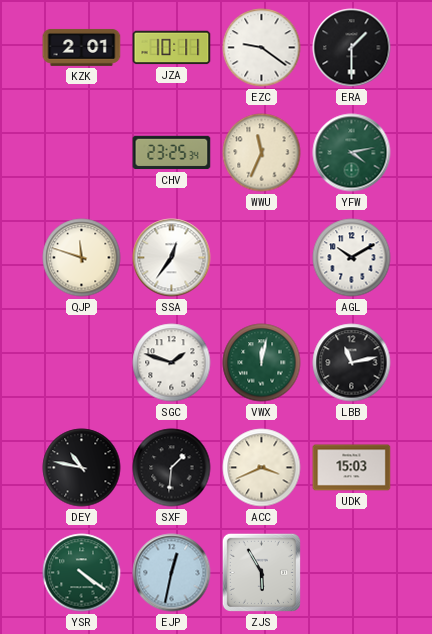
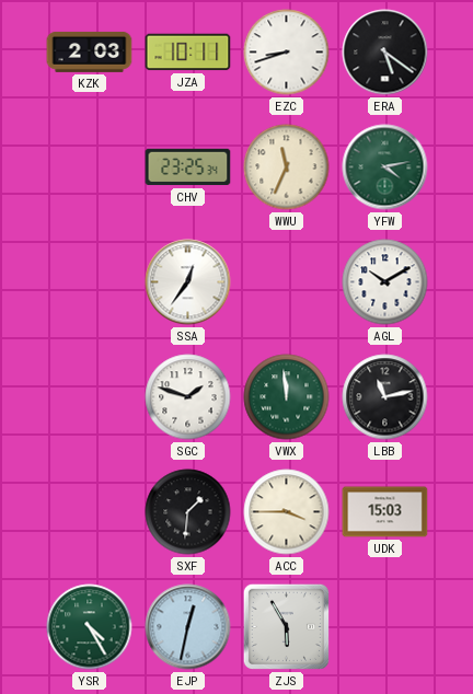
KZK: 2:01 -> 2:03 (90, 51)
EZC: 9:21 -> 8:42 (287, 53)
ERA: 1:30 -> 5:21 (385, 53)
QJP: 11:48 -> none (82, 258)
VWX: 12:02 -> 11:59 (287, 397)
DEY: 10:47 -> none (82, 468)
ACC: 3:41 -> 3:45 (287, 512)
YSR: 4:21 -> 4:25 (90, 627)
